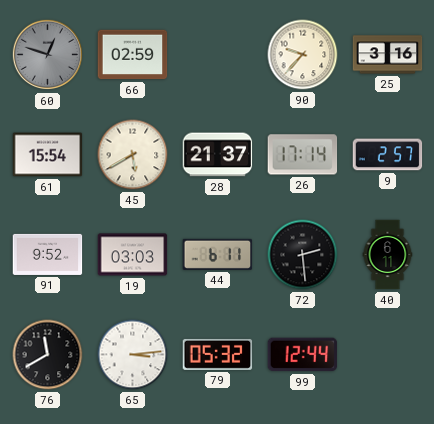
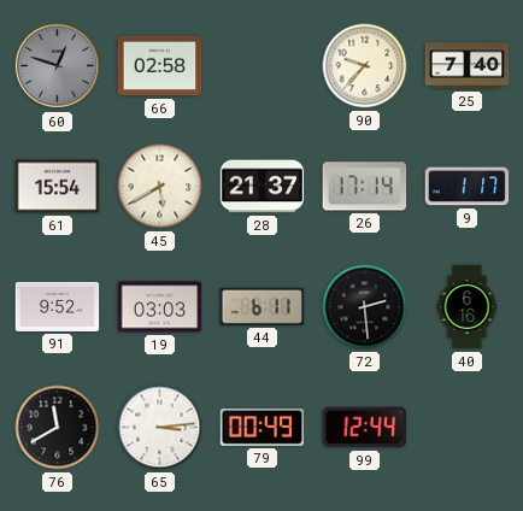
66: 02:59 -> 02:58 (160, 66)
25: 3:16 -> 7:40 (468, 66)
9: 2:57 -> 1:17 (468, 187)
40: 6:11 -> 6:16 (468, 307)
79: 05:32 -> 00:49 (263, 427)
